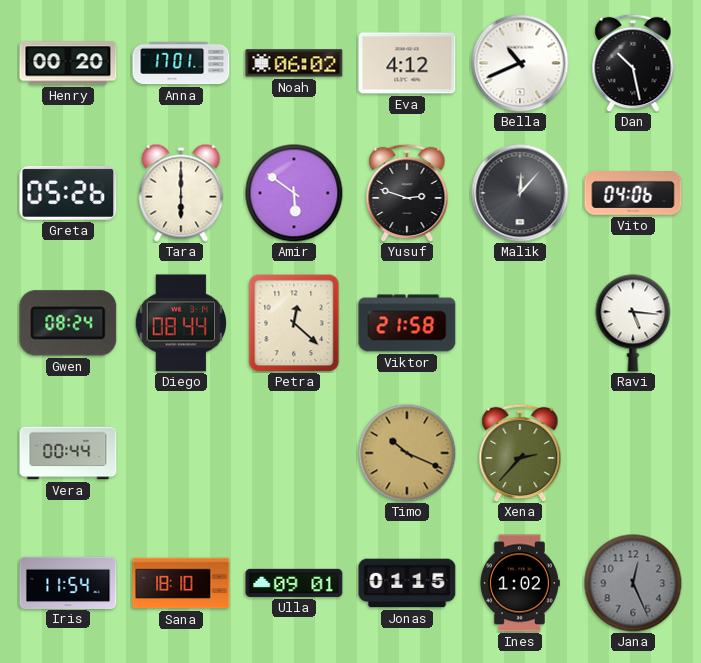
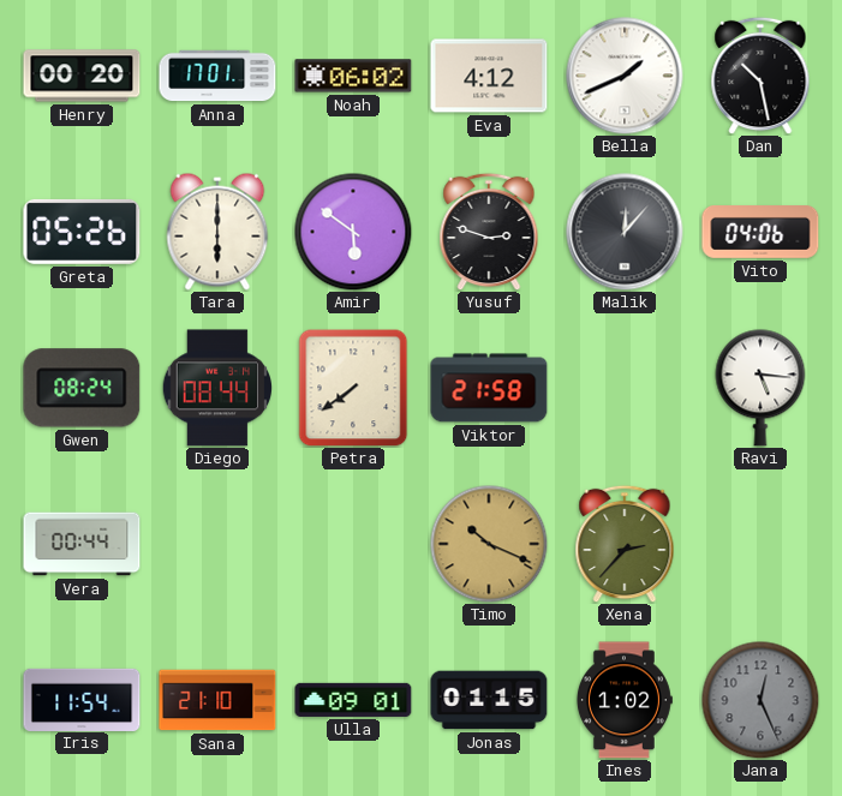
Bella: 10:41 -> 1:41 (625, 76)
Petra: 12:22 -> 7:39 (353, 388)
Sana: 18:10 -> 21:10 (217, 700)
